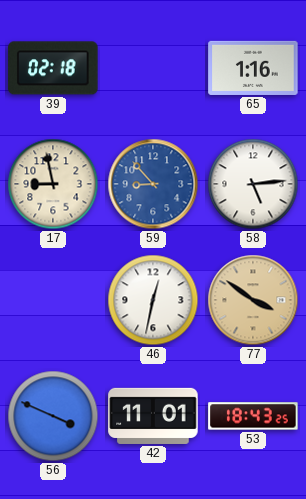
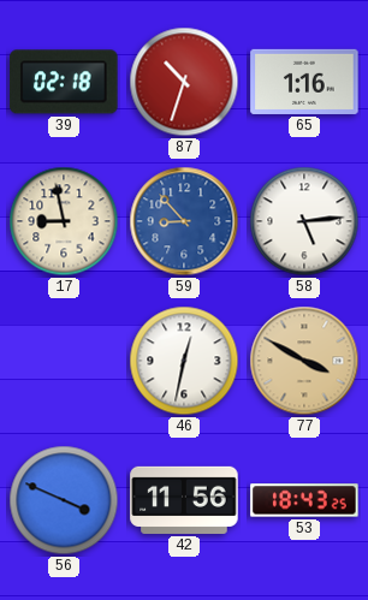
87: none -> 10:33 (184, 82)
77: 3:51 -> 3:50 (304, 361)
42: 11:01 -> 11:56 (184, 500)
